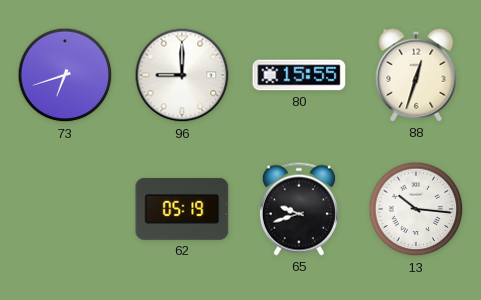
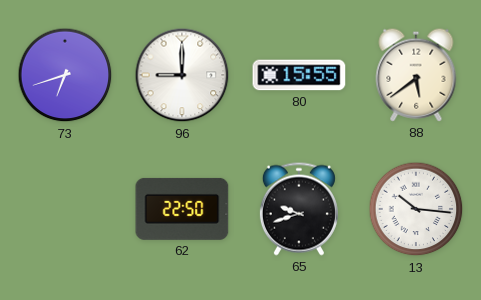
88: 12:33 -> 5:39 (416, 75)
62: 05:19 -> 22:50 (182, 209)
